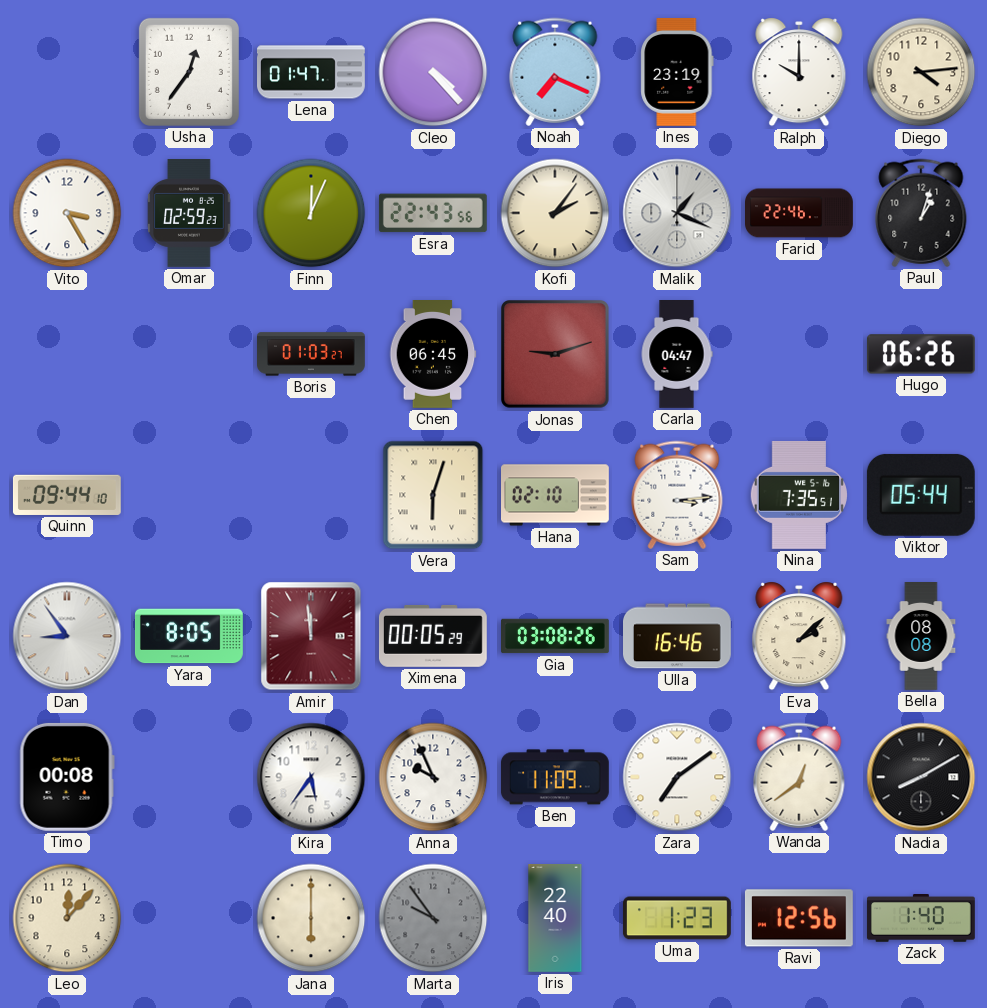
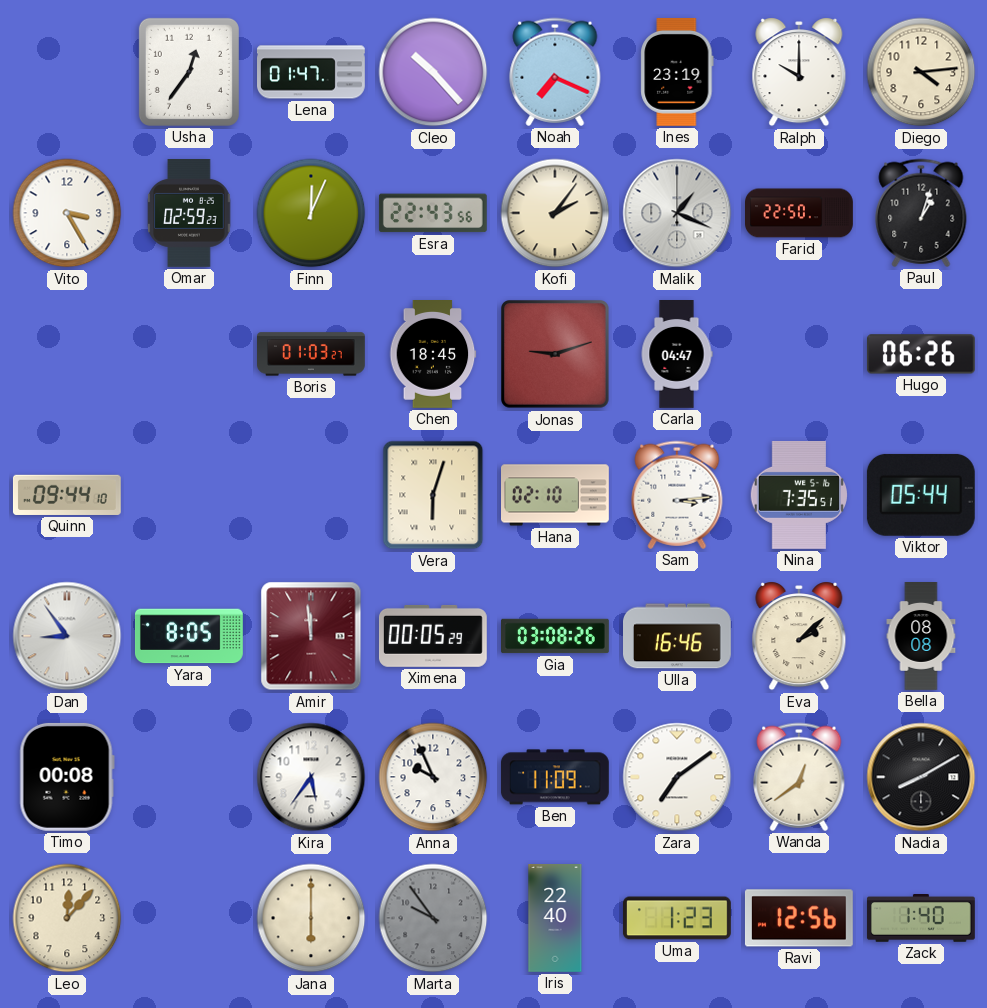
Cleo: 4:23 -> 10:23 (433, 72)
Farid: 22:46 -> 22:50 (800, 213)
Chen: 06:45 -> 18:45 (433, 355)
